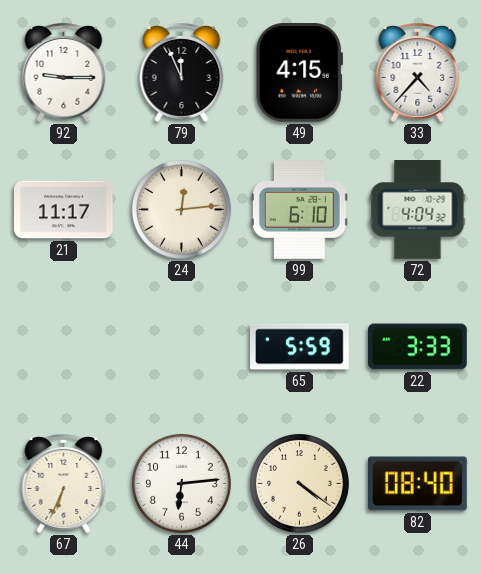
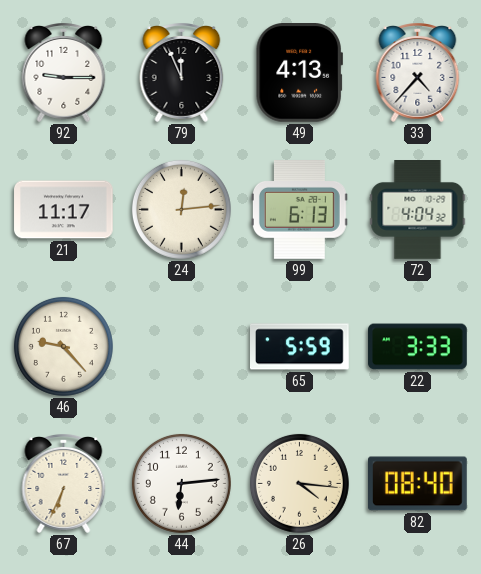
49: 4:15 -> 4:13 (299, 73)
99: 6:10 -> 6:13 (299, 210)
46: none -> 9:23 (63, 346)
26: 4:21 -> 4:16 (299, 483)
